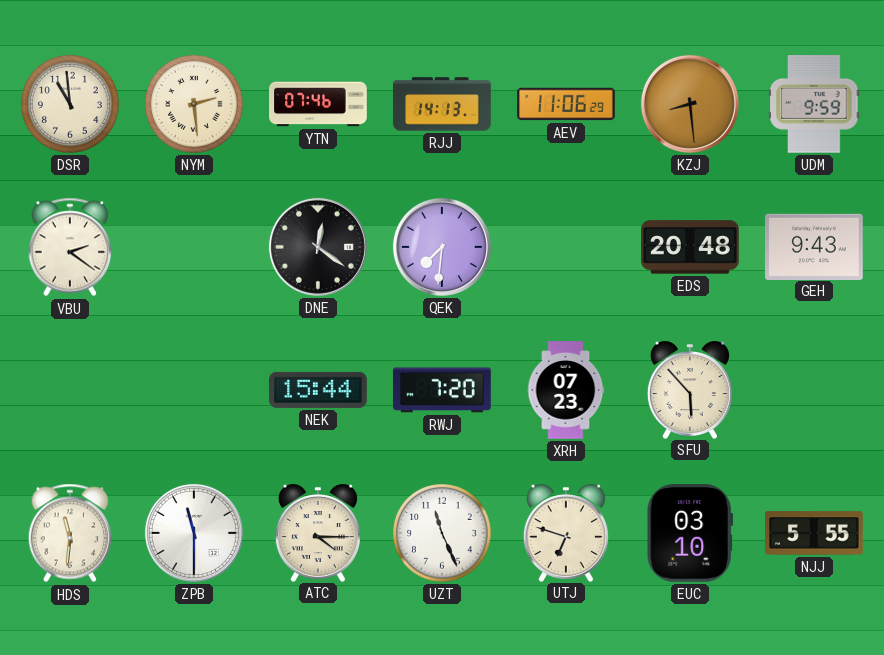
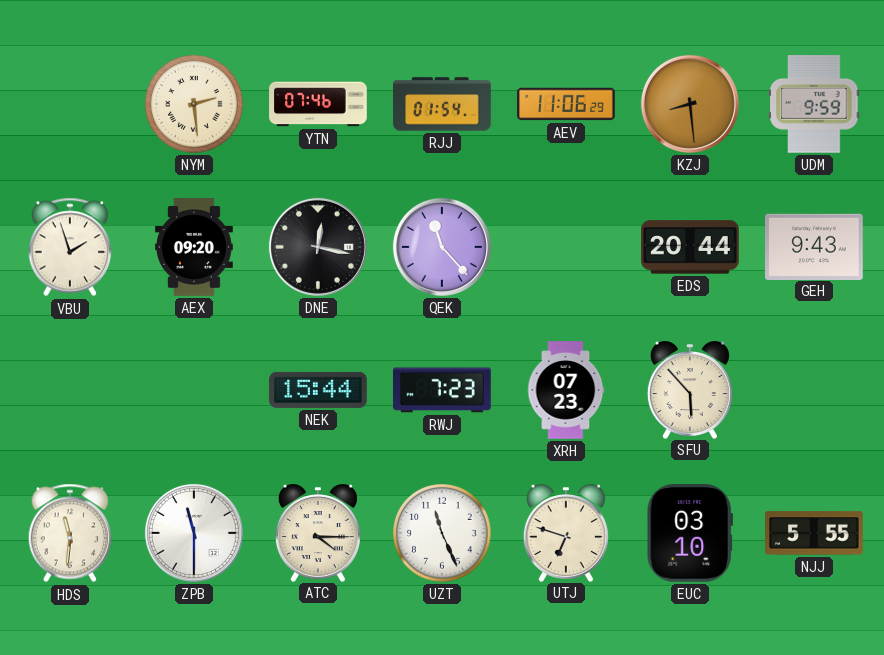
DSR: 10:59 -> none (71, 105)
RJJ: 14:13 -> 01:54 (442, 104)
VBU: 2:21 -> 1:57 (70, 247)
AEX: none -> 09:20 (194, 247)
DNE: 12:21 -> 12:17 (318, 247)
QEK: 7:31 -> 11:23 (442, 247)
EDS: 20:48 -> 20:44 (690, 247)
RWJ: 7:20 -> 7:23 (443, 390)
